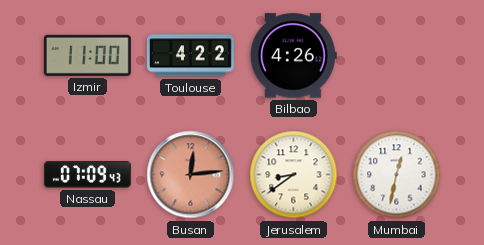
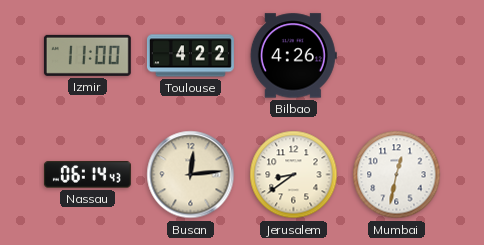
Nassau: 07:09 -> 06:14 (87, 175)
Busan dial: salmon -> cream (191, 175)
